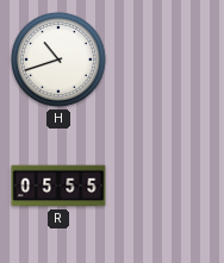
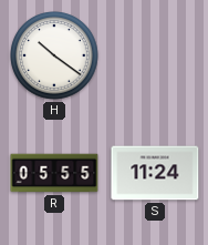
H: 10:42 -> 10:21 (54, 55)
S: none -> 11:24 (155, 173)
